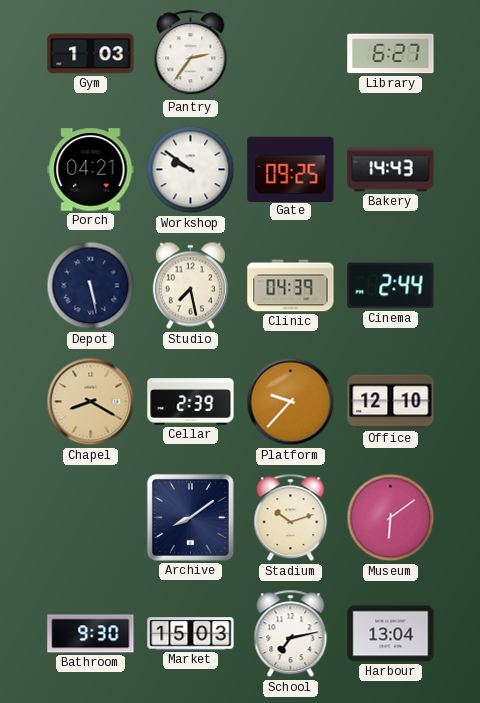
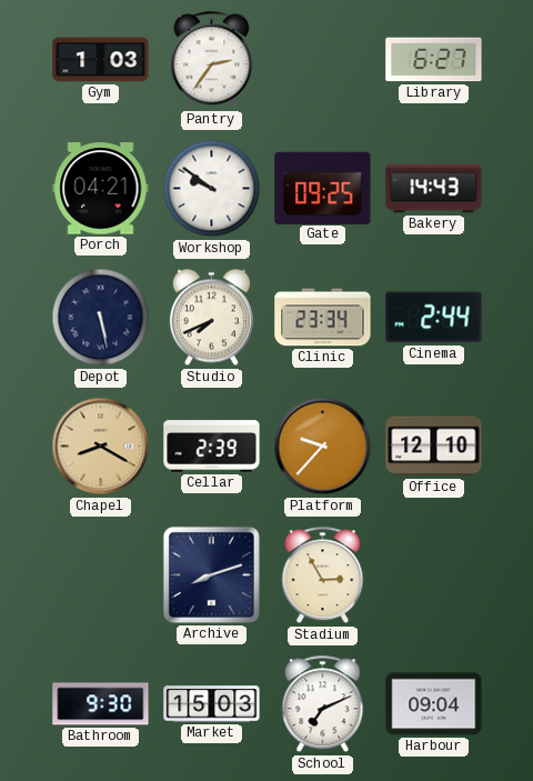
Studio: 7:28 -> 7:41 (211, 318)
Clinic: 04:39 -> 23:34 (323, 318)
Archive: 8:09 -> 8:12 (211, 574)
Stadium: 10:12 -> 2:55 (323, 575)
Museum: 6:09 -> none (391, 518)
School: 7:13 -> 7:11 (323, 704)
Harbour: 13:04 -> 09:04 (434, 704)
